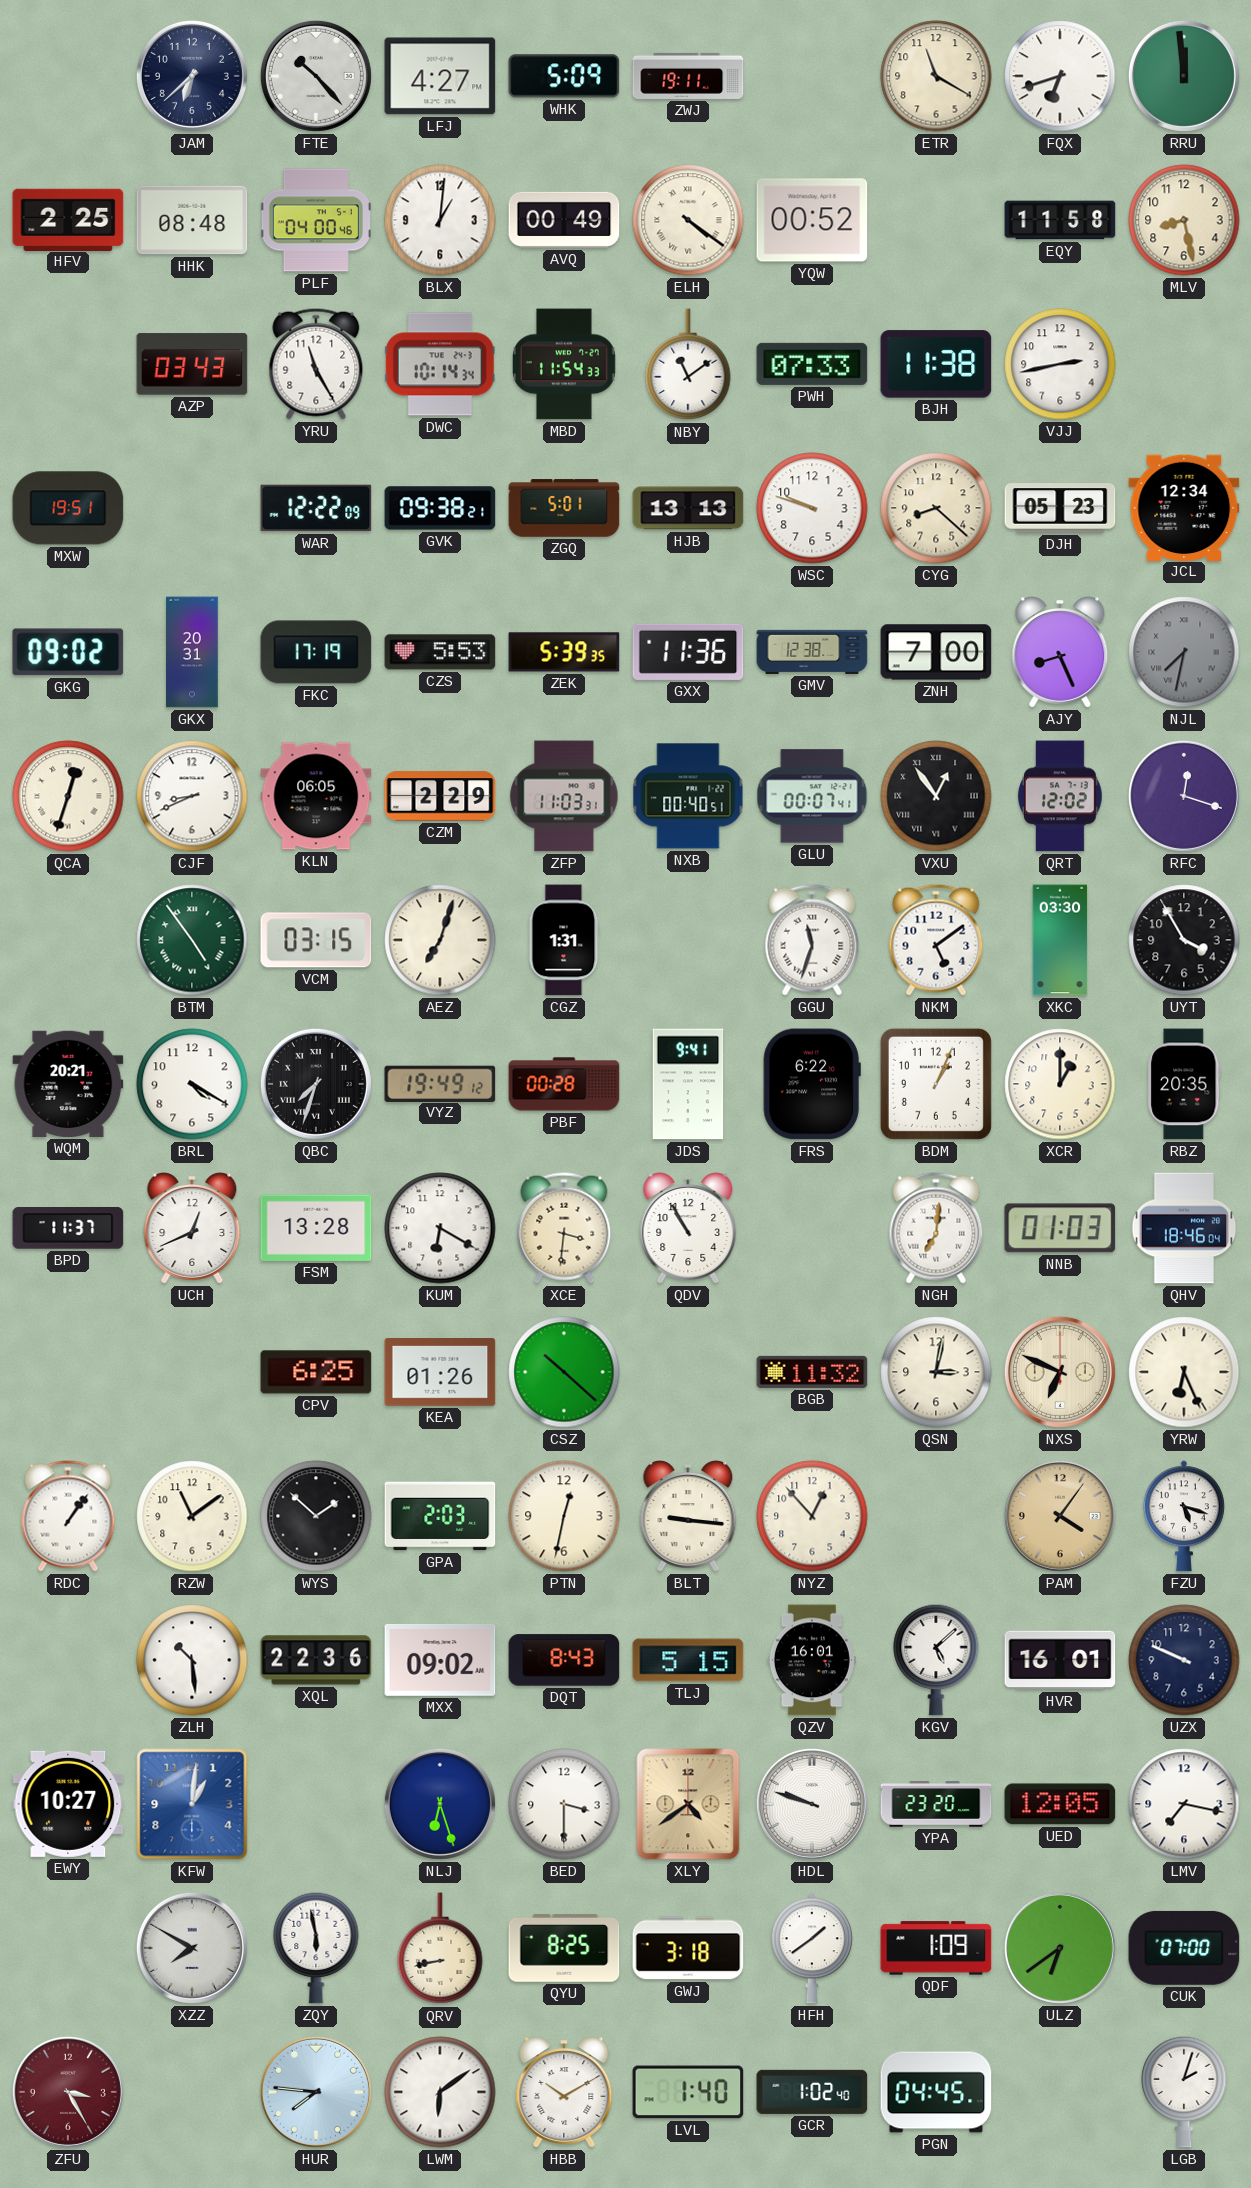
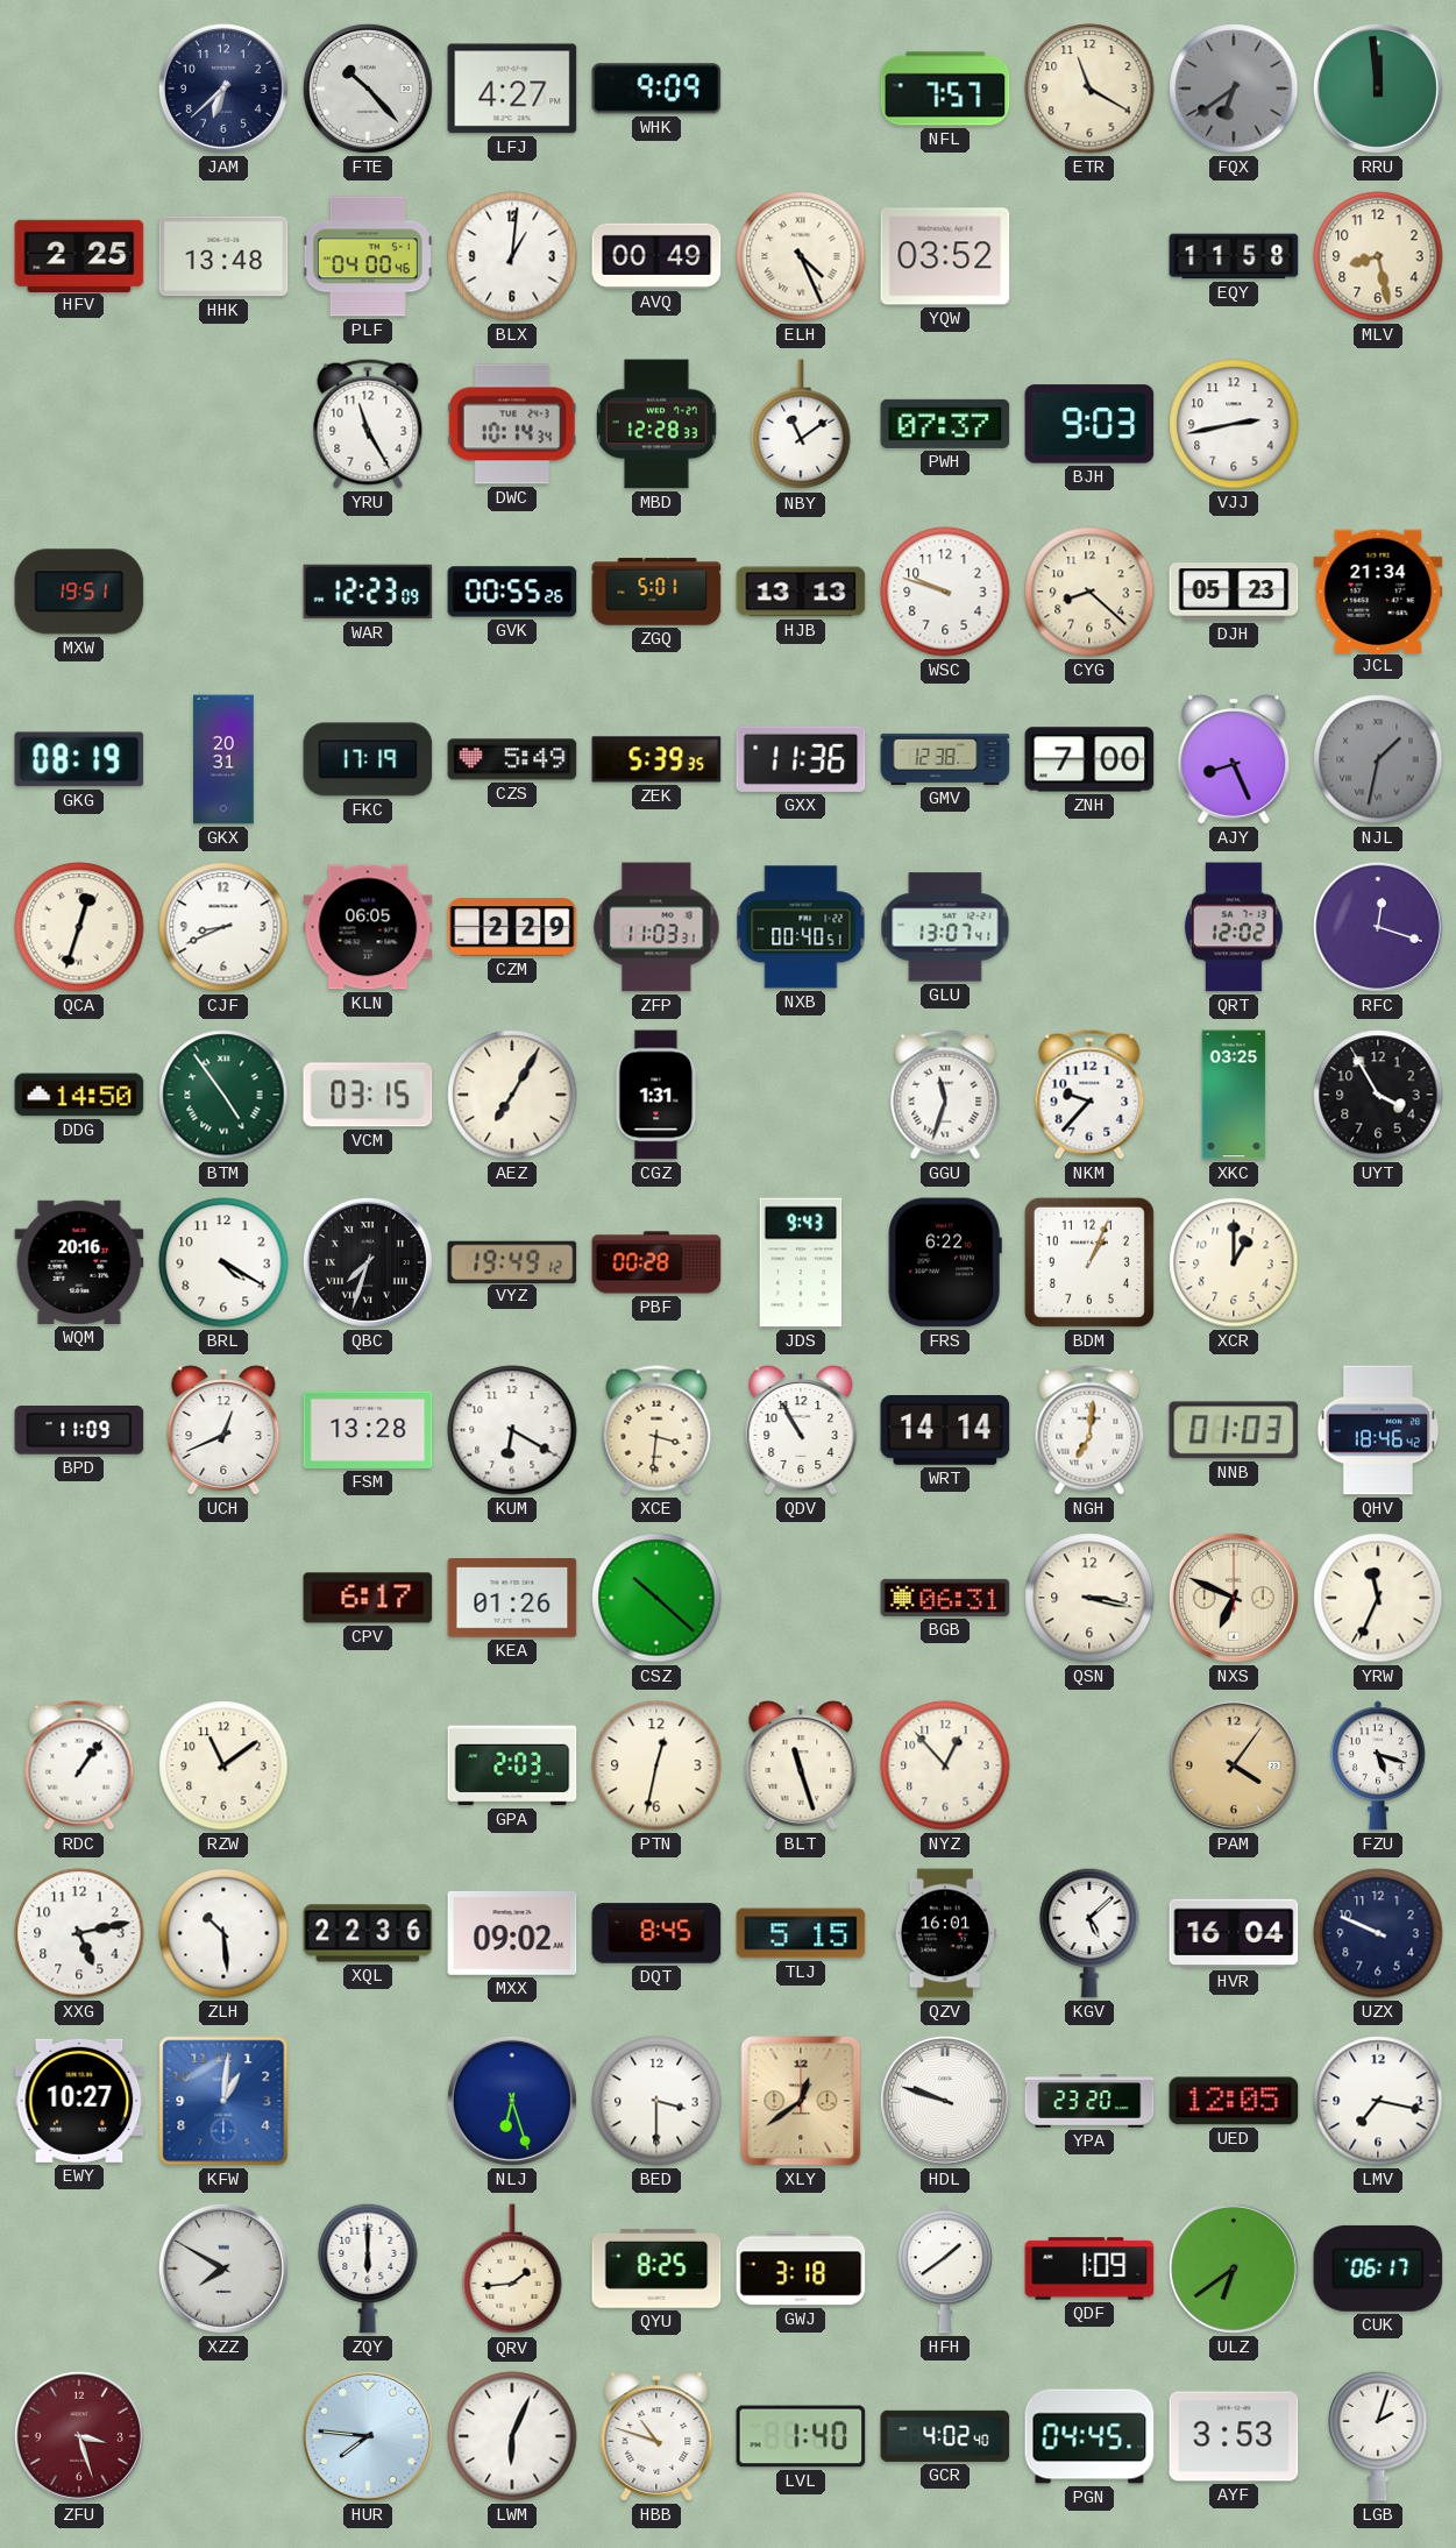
WHK: 5:09 -> 9:09 (656, 89)
ZWJ: 19:11 -> none (688, 76)
NFL: none -> 7:57 (945, 89)
FQX: 6:42 -> 6:39 (1234, 89)
FQX dial: white -> grey (1234, 89)
HHK: 08:48 -> 13:48 (223, 256)
ELH: 4:21 -> 4:26 (801, 256)
YQW: 00:52 -> 03:52 (945, 256)
AZP: 03:43 -> none (192, 364)
MBD: 11:54 -> 12:28 (658, 424)
PWH: 07:33 -> 07:37 (945, 424)
BJH: 11:38 -> 9:03 (1089, 424)
WAR: 12:22 -> 12:23 (368, 592)
GVK: 09:38 -> 00:55 (512, 592)
JCL: 12:34 -> 21:34 (1378, 590)
GKG: 09:02 -> 08:19 (79, 759)
CZS: 5:53 -> 5:49 (512, 759)
NJL: 7:32 -> 1:32 (1378, 759)
GLU: 00:07 -> 13:07 (945, 927)
VXU: 12:54 -> none (936, 796)
DDG: none -> 14:50 (79, 1095)
AEZ: 7:03 -> 7:05 (512, 1095)
NKM: 5:09 -> 9:37 (1089, 1095)
XKC: 03:30 -> 03:25 (1234, 1095)
WQM: 20:21 -> 20:16 (79, 1262)
JDS: 9:41 -> 9:43 (801, 1262)
RBZ: 20:35 -> none (1184, 1084)
BPD: 11:37 -> 11:09 (79, 1431)
WRT: none -> 14:14 (945, 1430)
QHV: 18:46:04 -> 18:46:42 (1378, 1430)
CPV: 6:25 -> 6:17 (368, 1598)
BGB: 11:32 -> 06:31 (945, 1598)
QSN: 3:02 -> 3:17 (1089, 1598)
YRW: 6:26 -> 11:34 (1378, 1598)
WYS: 1:52 -> none (316, 1516)
BLT: 9:16 -> 11:27 (801, 1765)
XXG: none -> 5:13 (79, 1933)
DQT: 8:43 -> 8:45 (656, 1933)
HVR: 16:01 -> 16:04 (1234, 1933)
XLY: 4:39 -> 12:39 (801, 2101)
ZQY: 5:58 -> 6:00 (368, 2269)
QRV: 8:43 -> 1:44 (512, 2270)
CUK: 07:00 -> 06:17 (1378, 2269)
ZFU: 3:25 -> 3:27 (79, 2436)
LWM: 6:09 -> 6:04 (512, 2436)
HBB: 10:10 -> 10:48 (656, 2436)
GCR: 1:02 -> 4:02 (945, 2436)
AYF: none -> 3:53 (1234, 2436)
